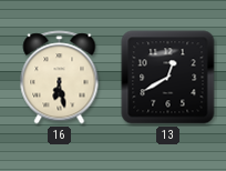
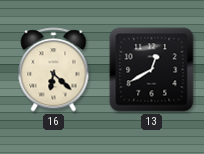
16: 6:28 -> 6:22 (54, 70)
